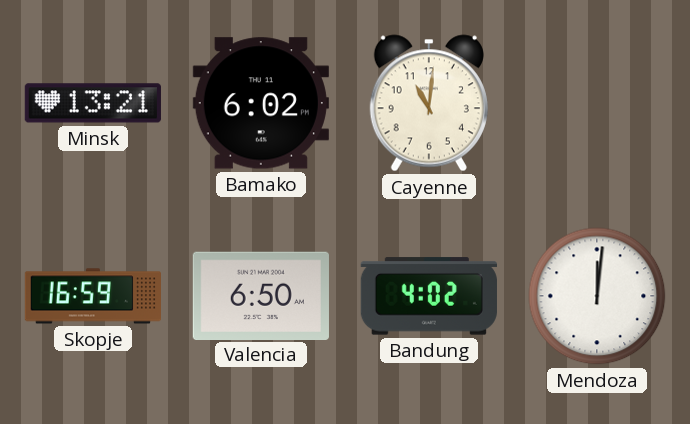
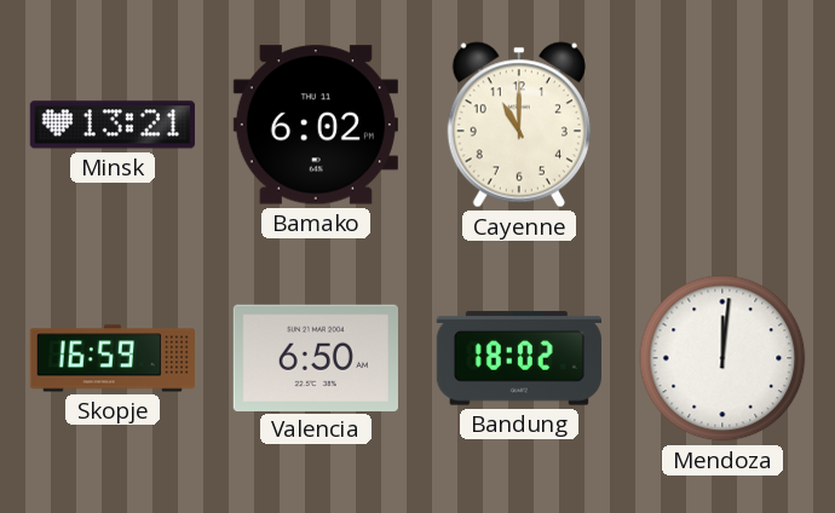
Cayenne: 11:01 -> 11:00 (519, 125)
Bandung: 4:02 -> 18:02 (519, 358)
